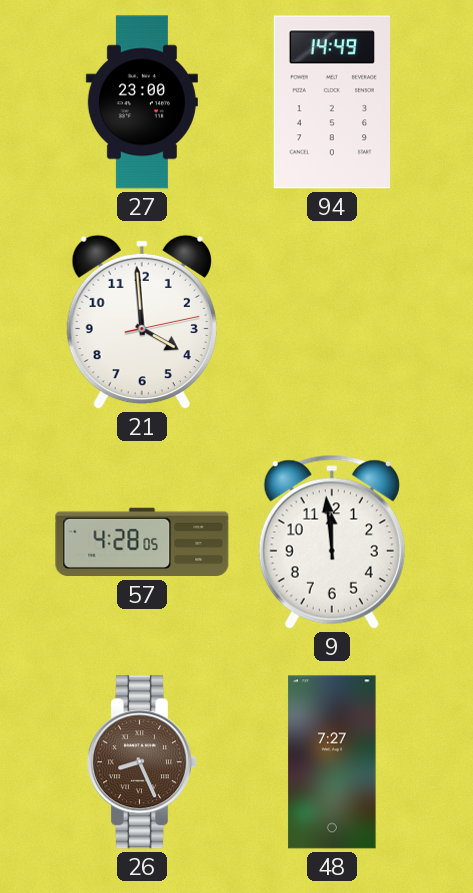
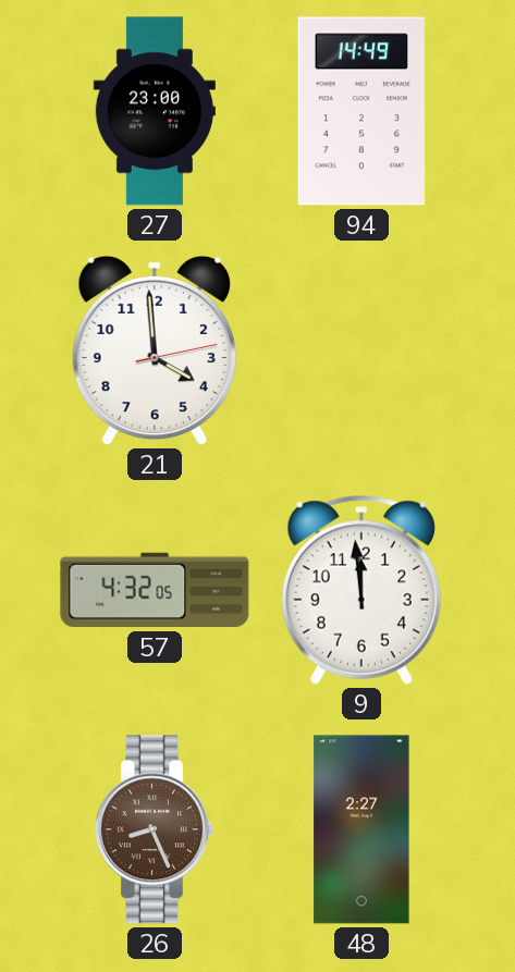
57: 4:28 -> 4:32 (155, 590)
48: 7:27 -> 2:27 (361, 829)
